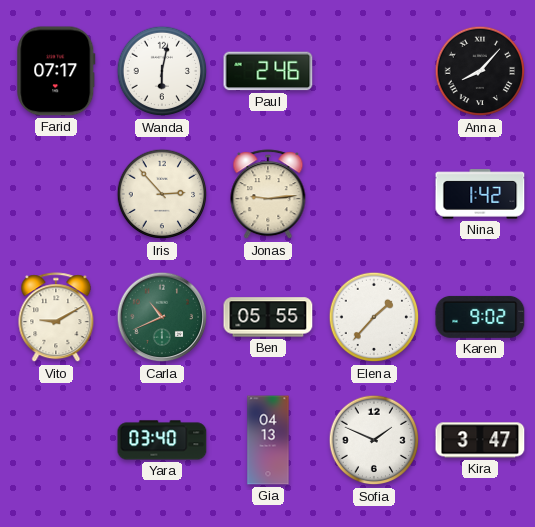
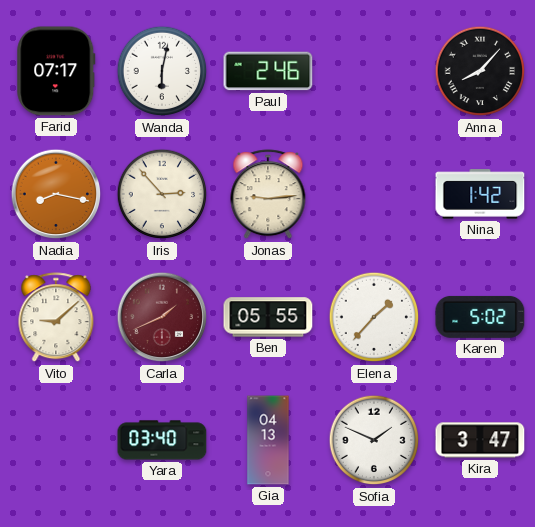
Nadia: none -> 8:17 (56, 194)
Vito: 9:10 -> 9:08 (56, 318)
Carla: 10:41 -> 1:41 (162, 317)
Carla dial: green -> burgundy (162, 317)
Karen: 9:02 -> 5:02 (480, 317)
